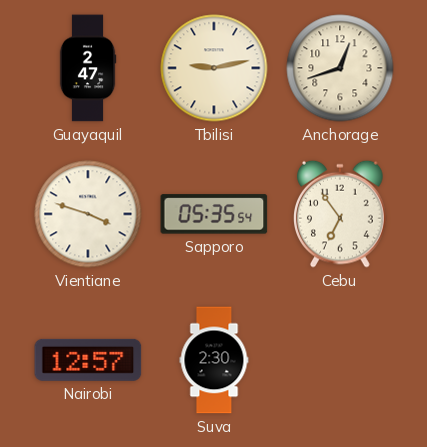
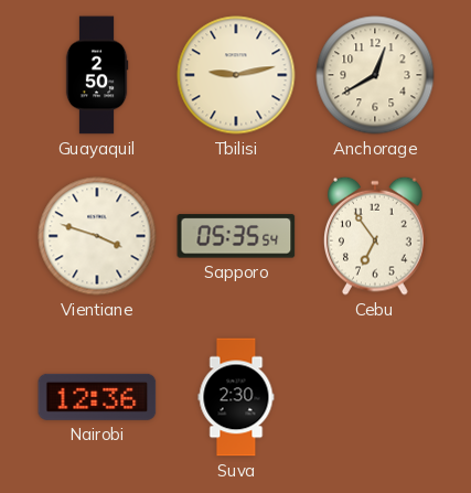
Guayaquil: 2:47 -> 2:50 (97, 75)
Anchorage: 12:42 -> 12:40 (375, 75)
Nairobi: 12:57 -> 12:36 (97, 397)
